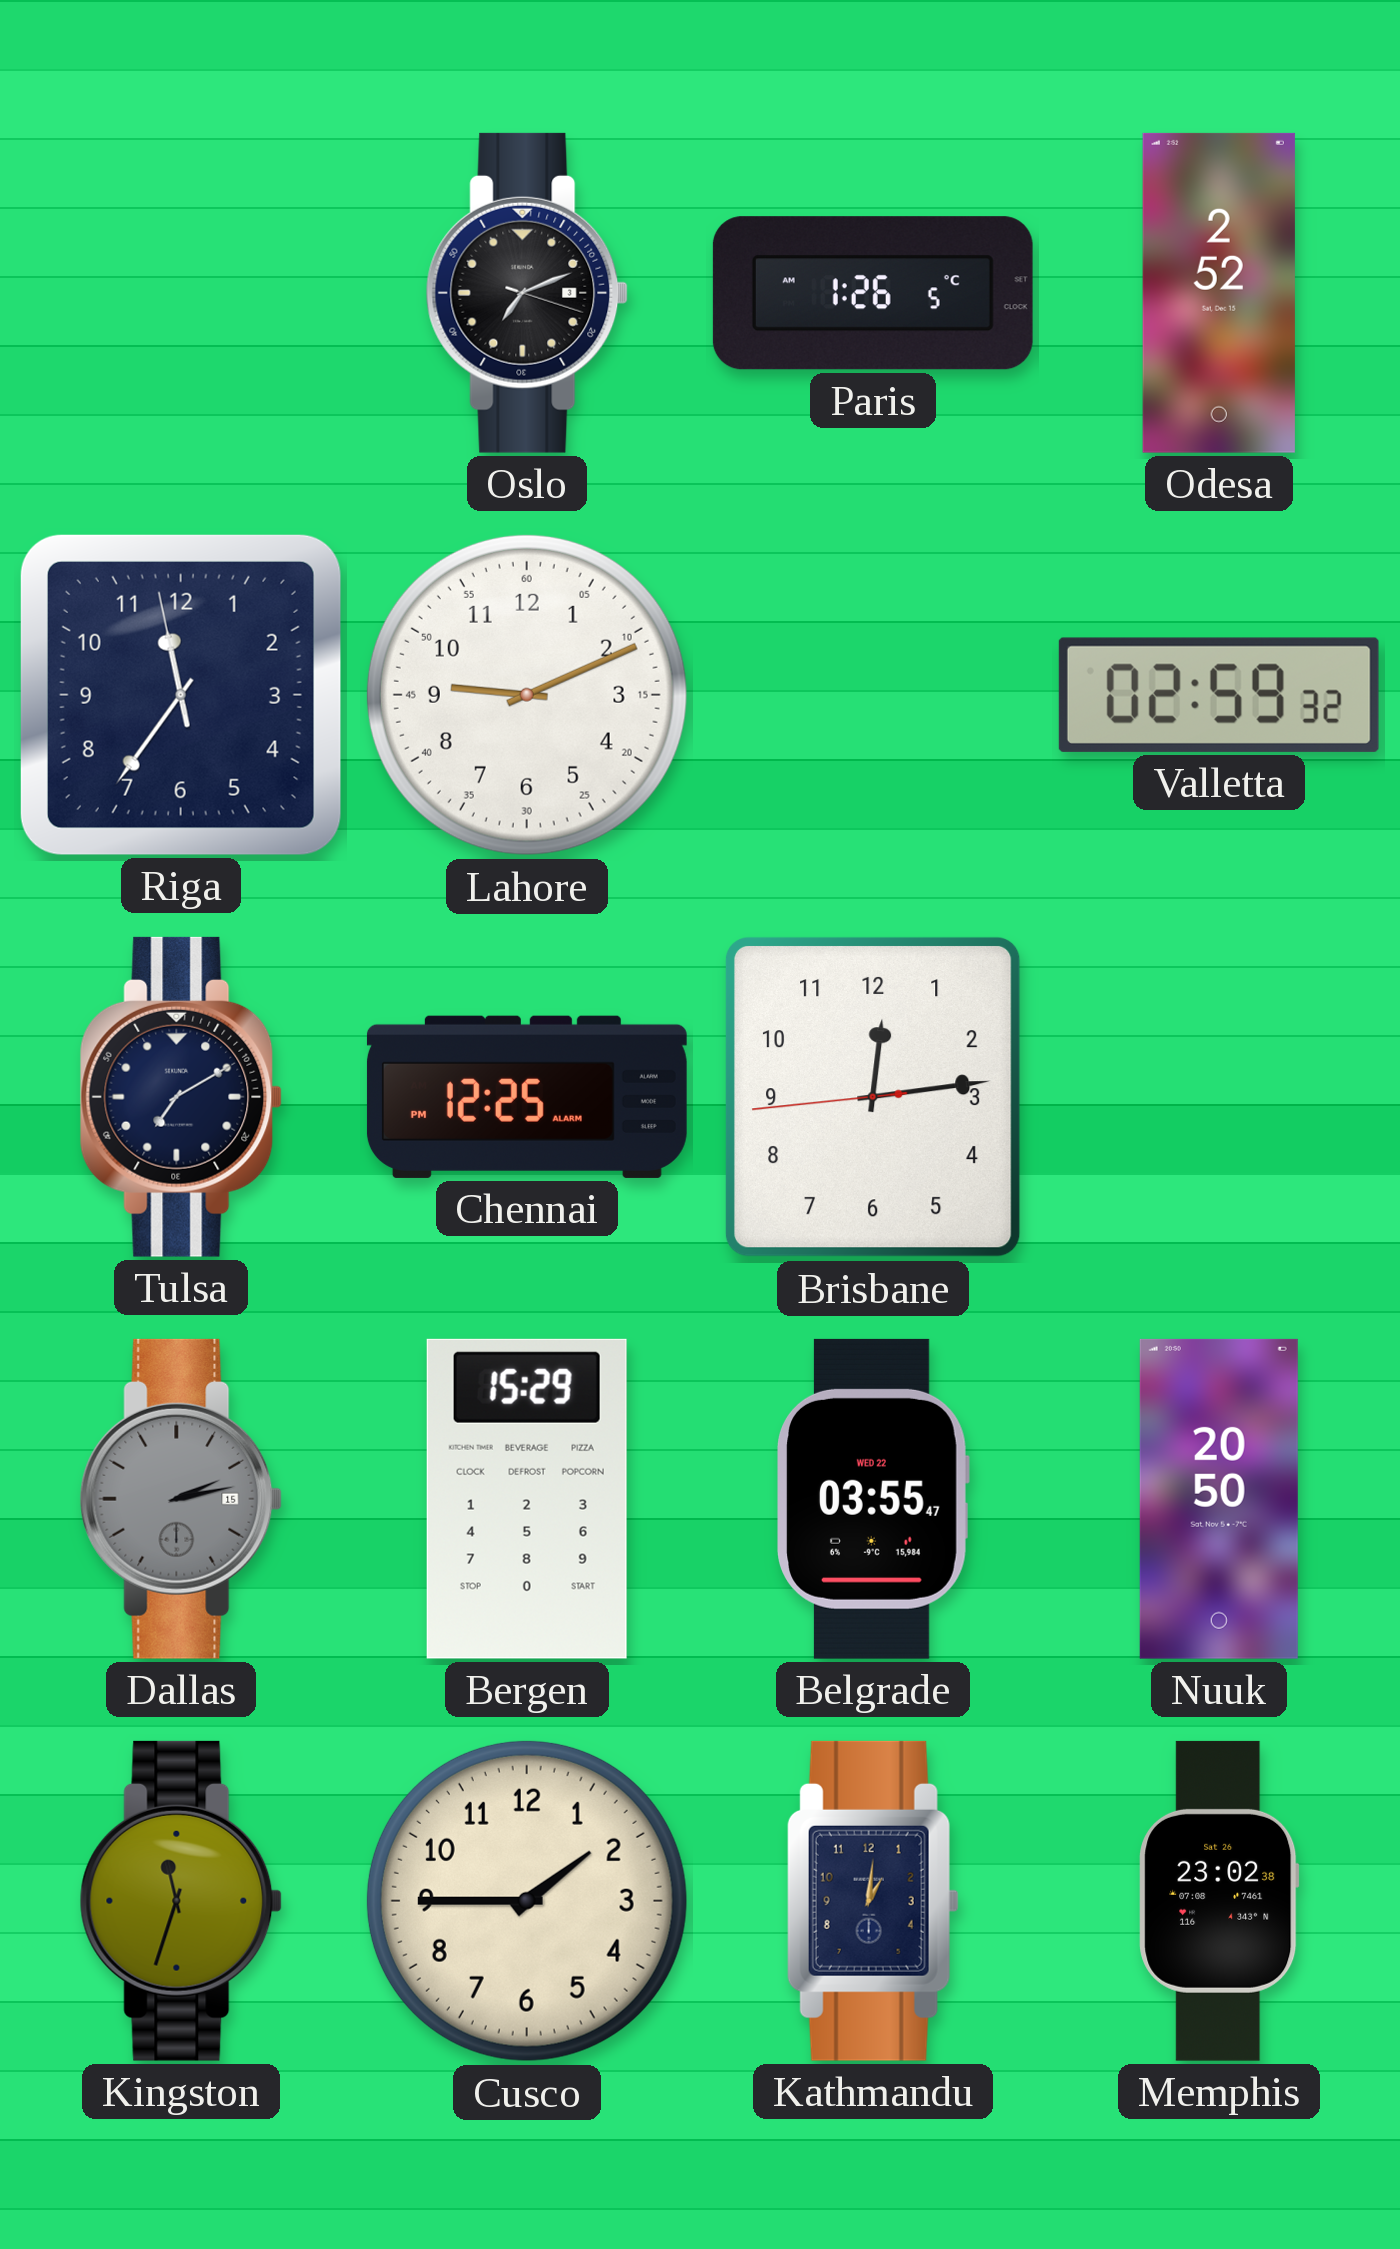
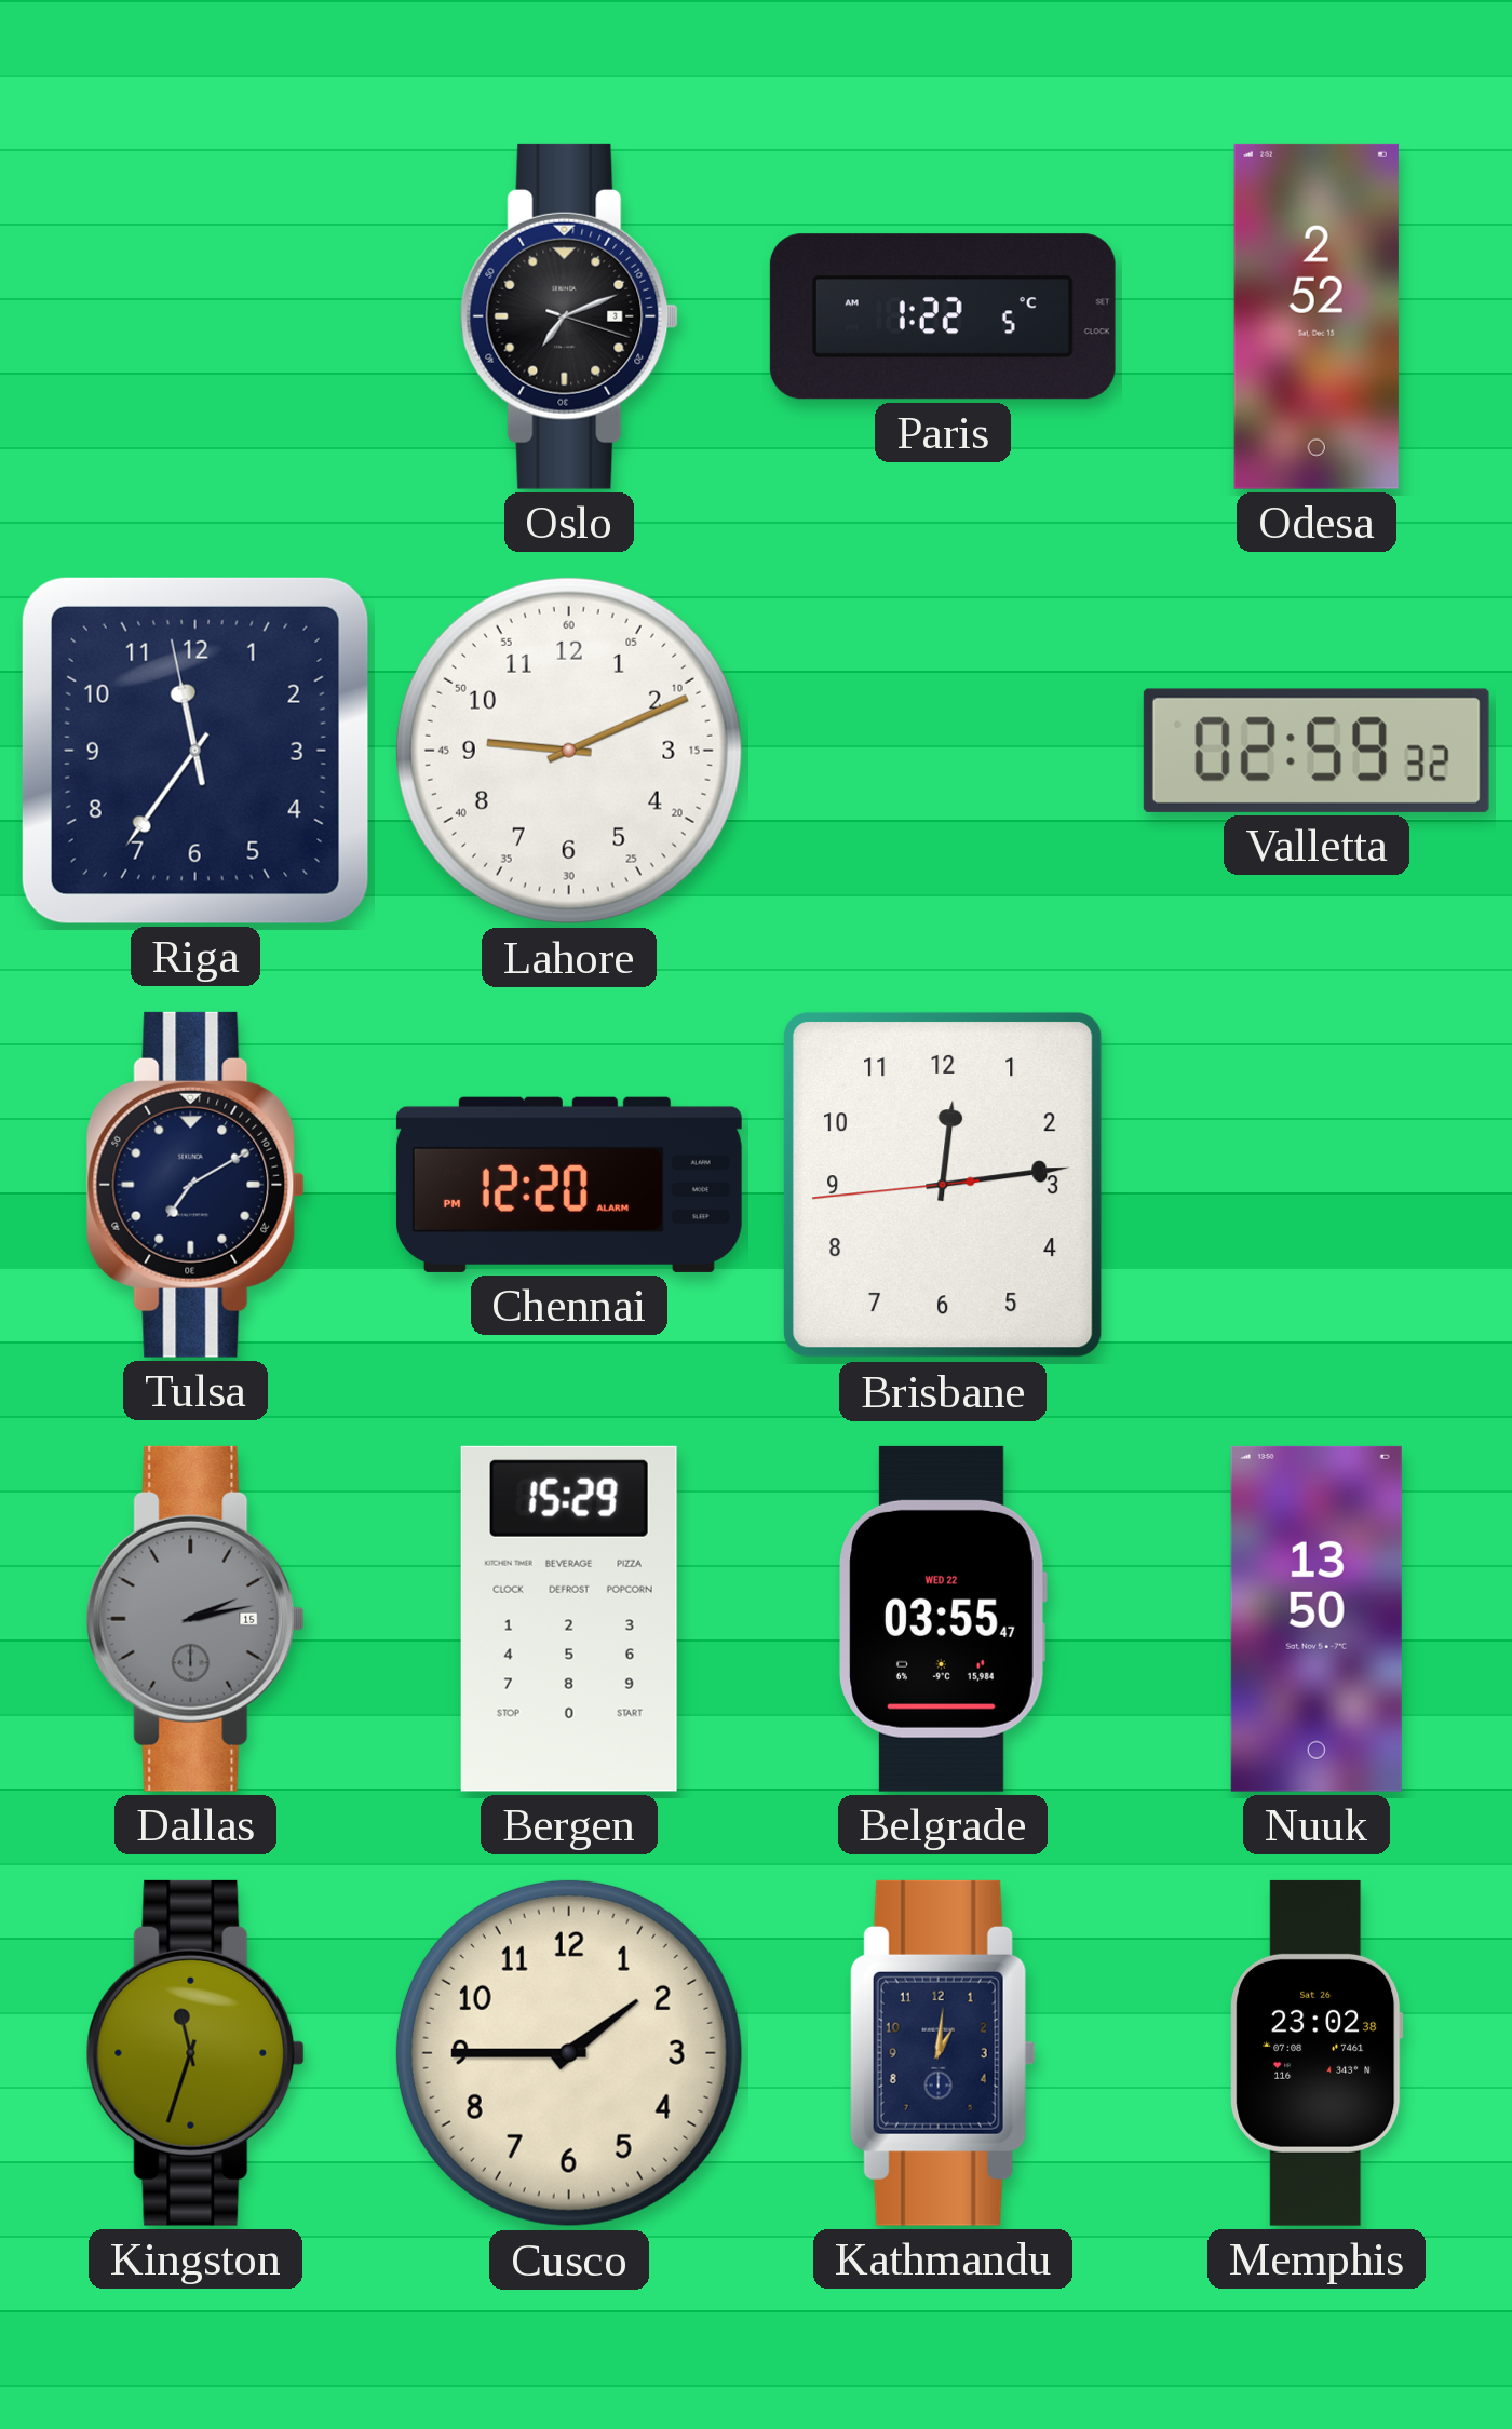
Paris: 1:26 -> 1:22 (943, 316)
Chennai: 12:25 -> 12:20 (569, 1185)
Nuuk: 20:50 -> 13:50 (1317, 1619)
